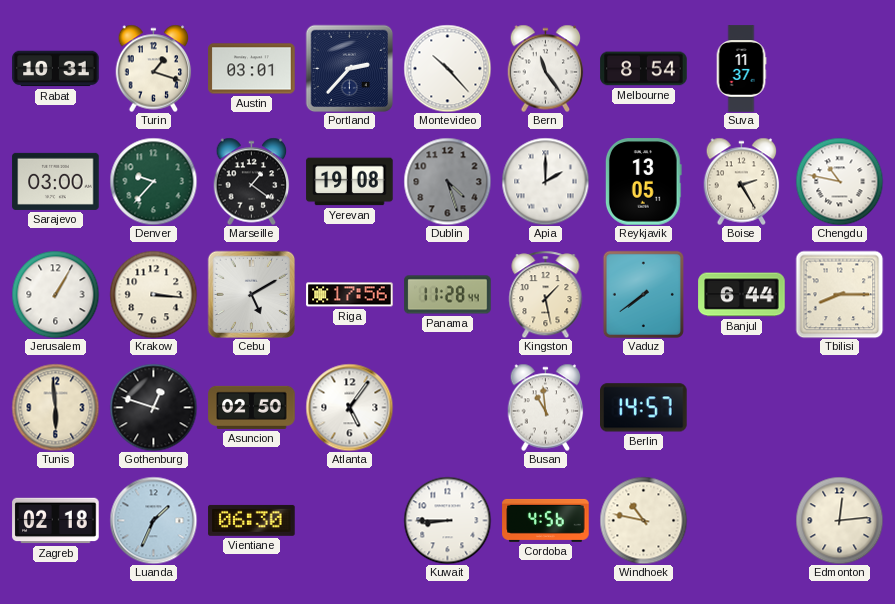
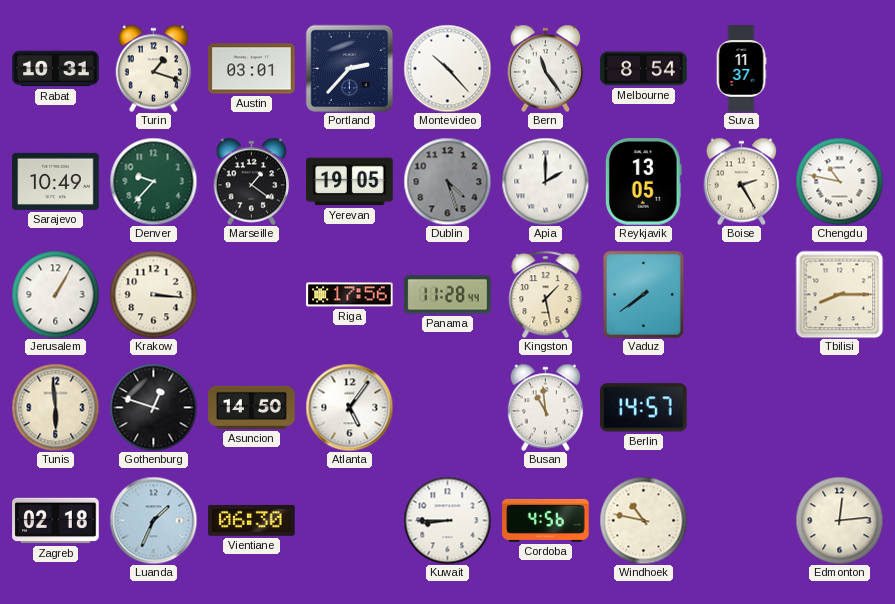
Sarajevo: 03:00 -> 10:49 (56, 181)
Yerevan: 19:08 -> 19:05 (350, 182)
Cebu: 5:10 -> none (251, 294)
Banjul: 6:44 -> none (742, 295)
Asuncion: 02:50 -> 14:50 (252, 407)
